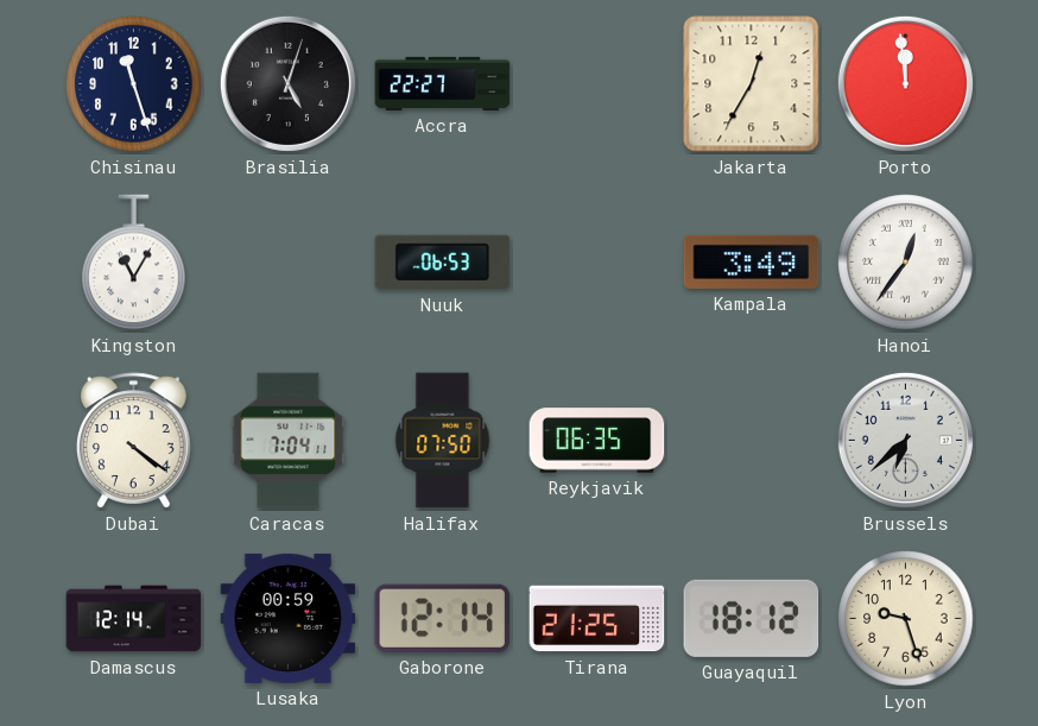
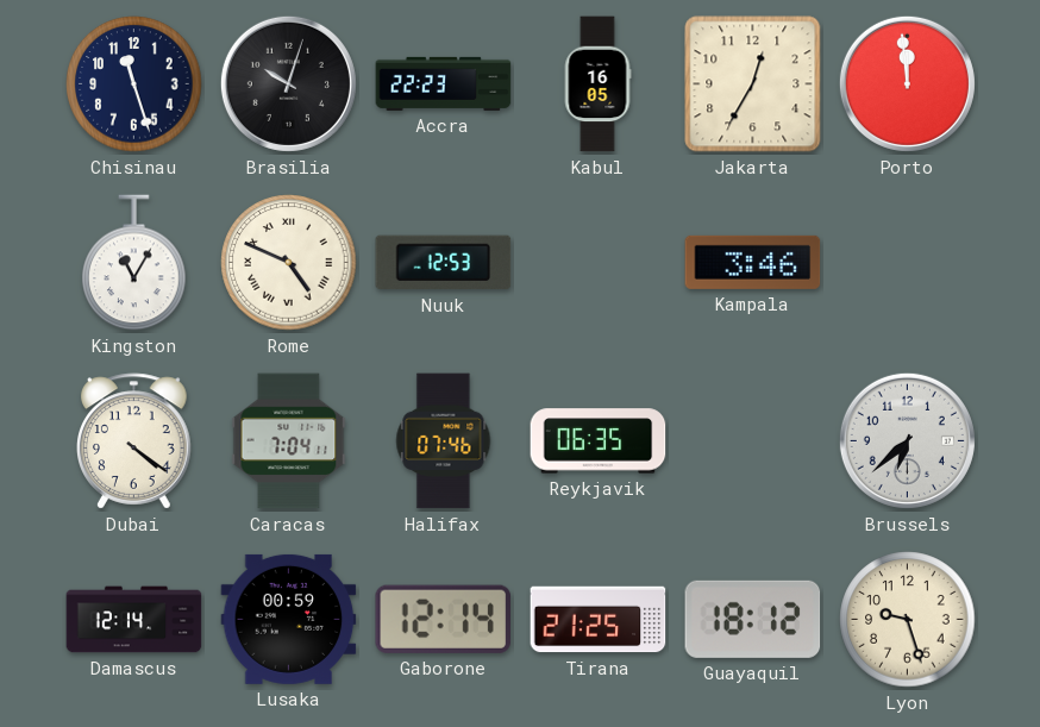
Brasilia: 5:03 -> 10:03 (288, 83)
Accra: 22:27 -> 22:23 (444, 83)
Kabul: none -> 16:05 (597, 84)
Rome: none -> 4:49 (289, 263)
Nuuk: 06:53 -> 12:53 (444, 263)
Kampala: 3:49 -> 3:46 (753, 262)
Hanoi: 12:36 -> none (906, 263)
Halifax: 07:50 -> 07:46 (444, 441)
